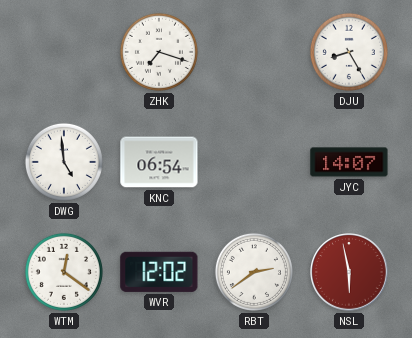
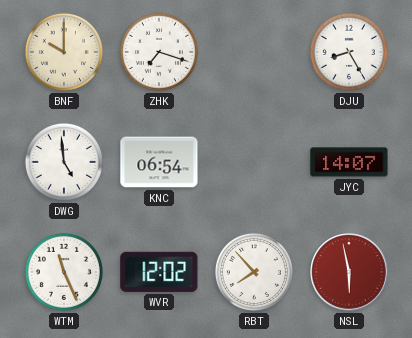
BNF: none -> 10:00 (64, 52)
WTM: 12:21 -> 11:26 (64, 272)
RBT: 2:39 -> 7:53 (254, 272)
